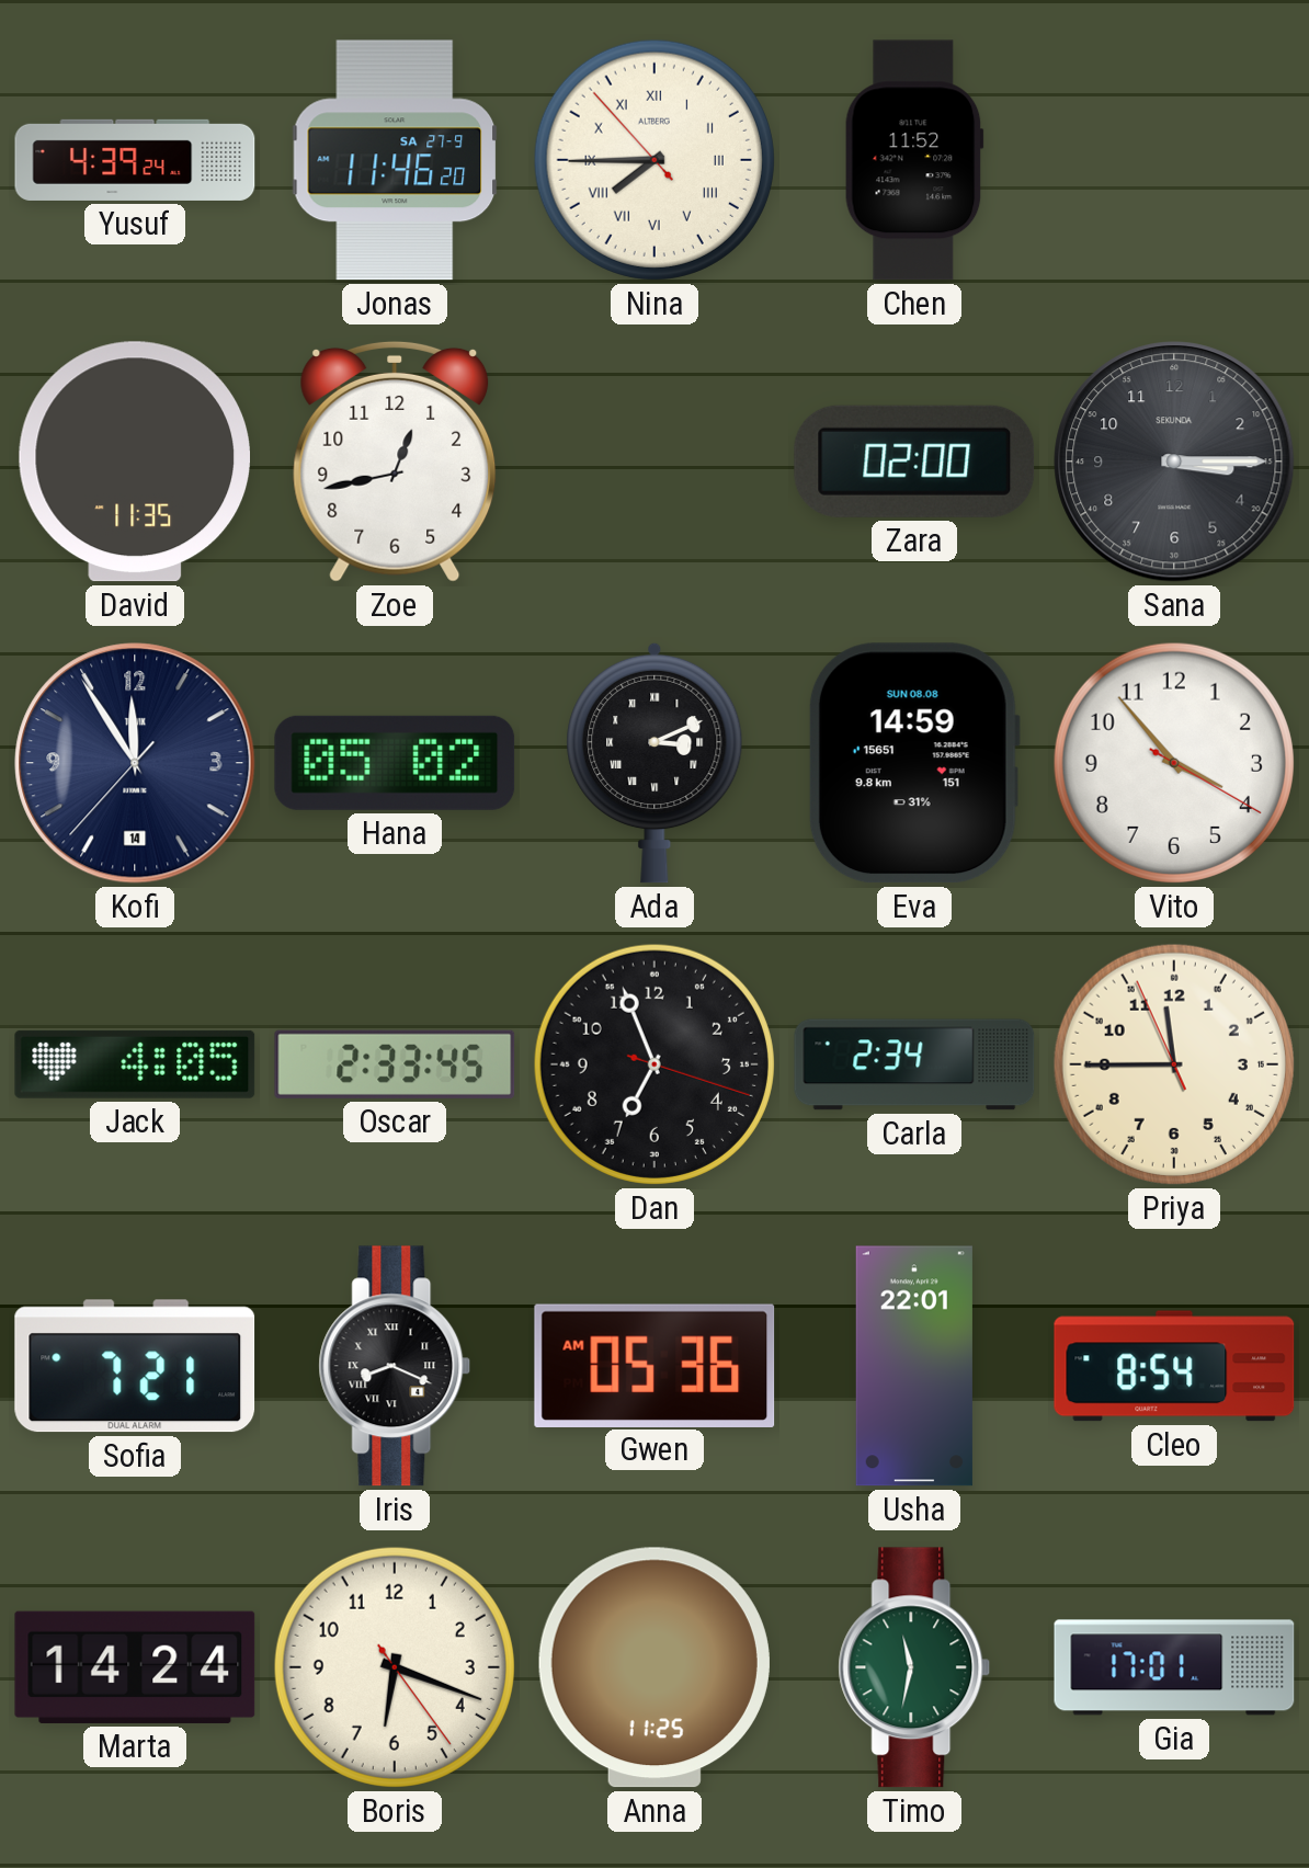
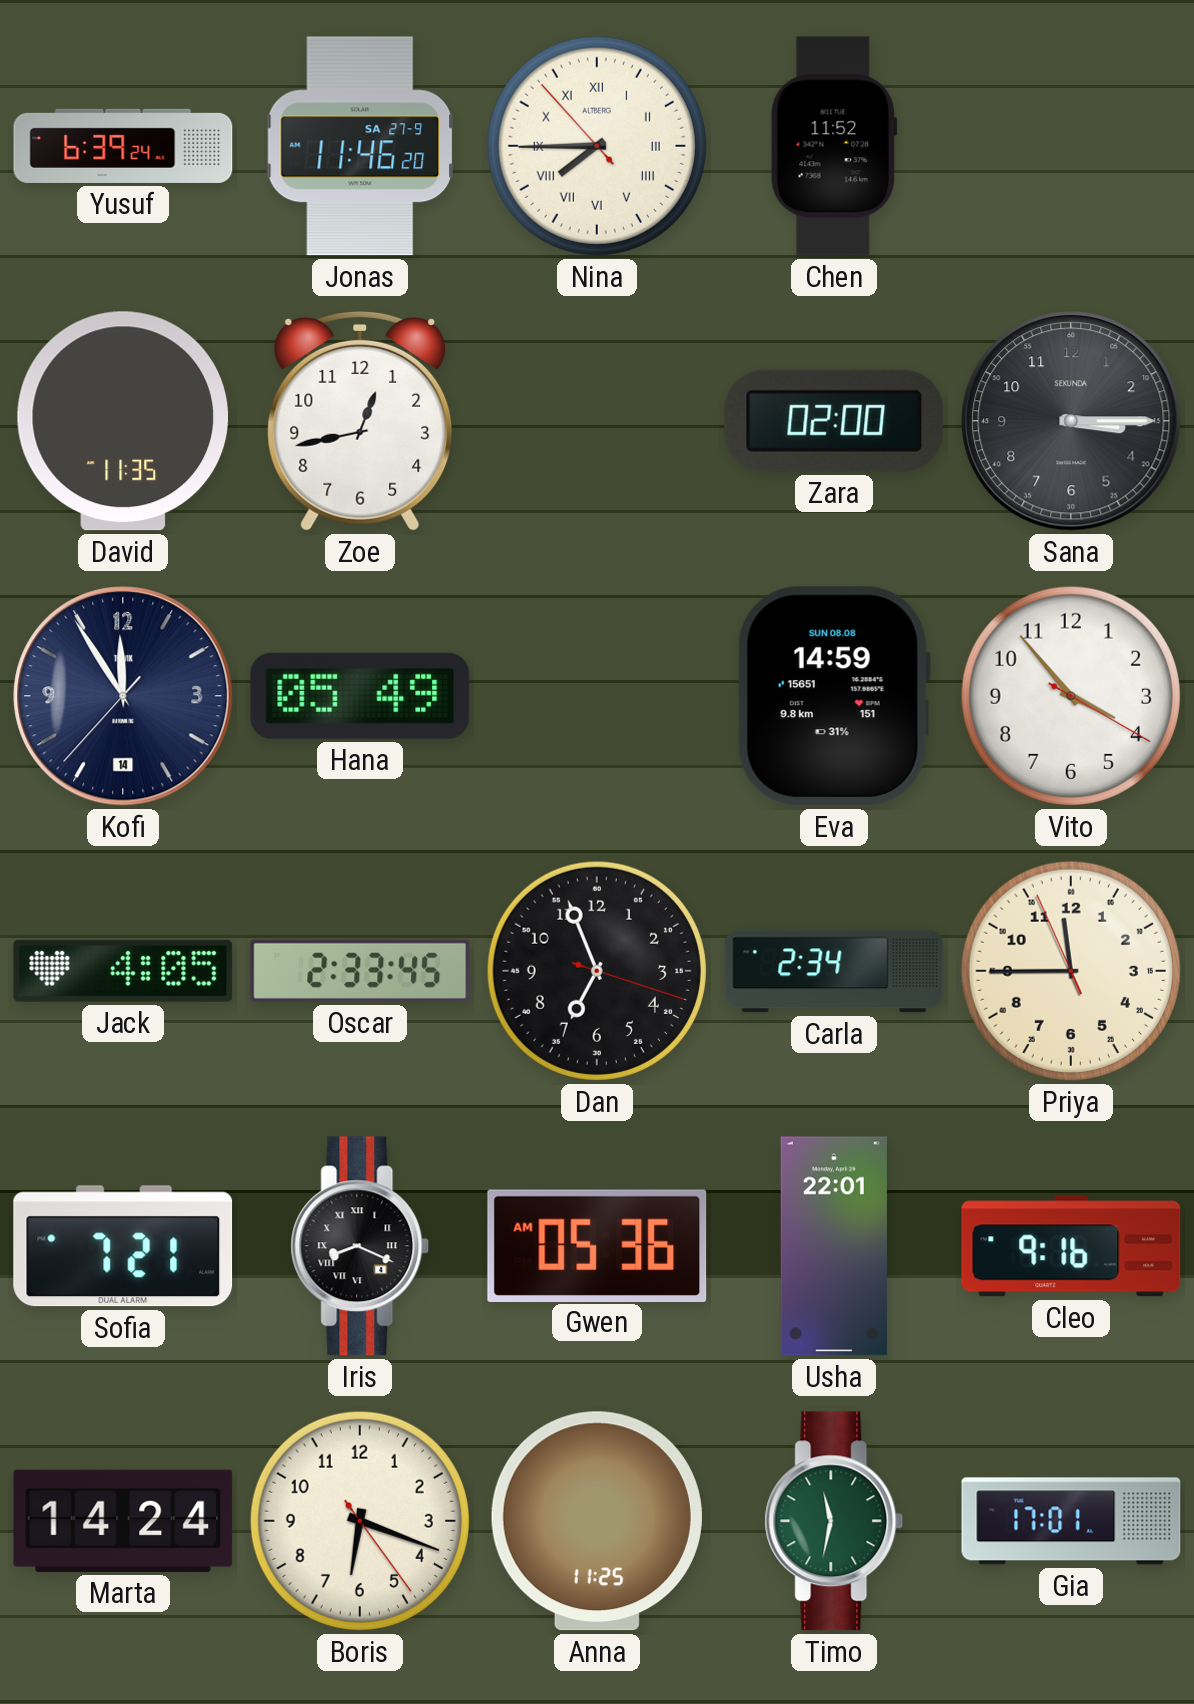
Yusuf: 4:39 -> 6:39 (123, 146)
Hana: 05:02 -> 05:49 (360, 696)
Ada: 3:11 -> none (654, 763)
Cleo: 8:54 -> 9:16 (1071, 1246)
